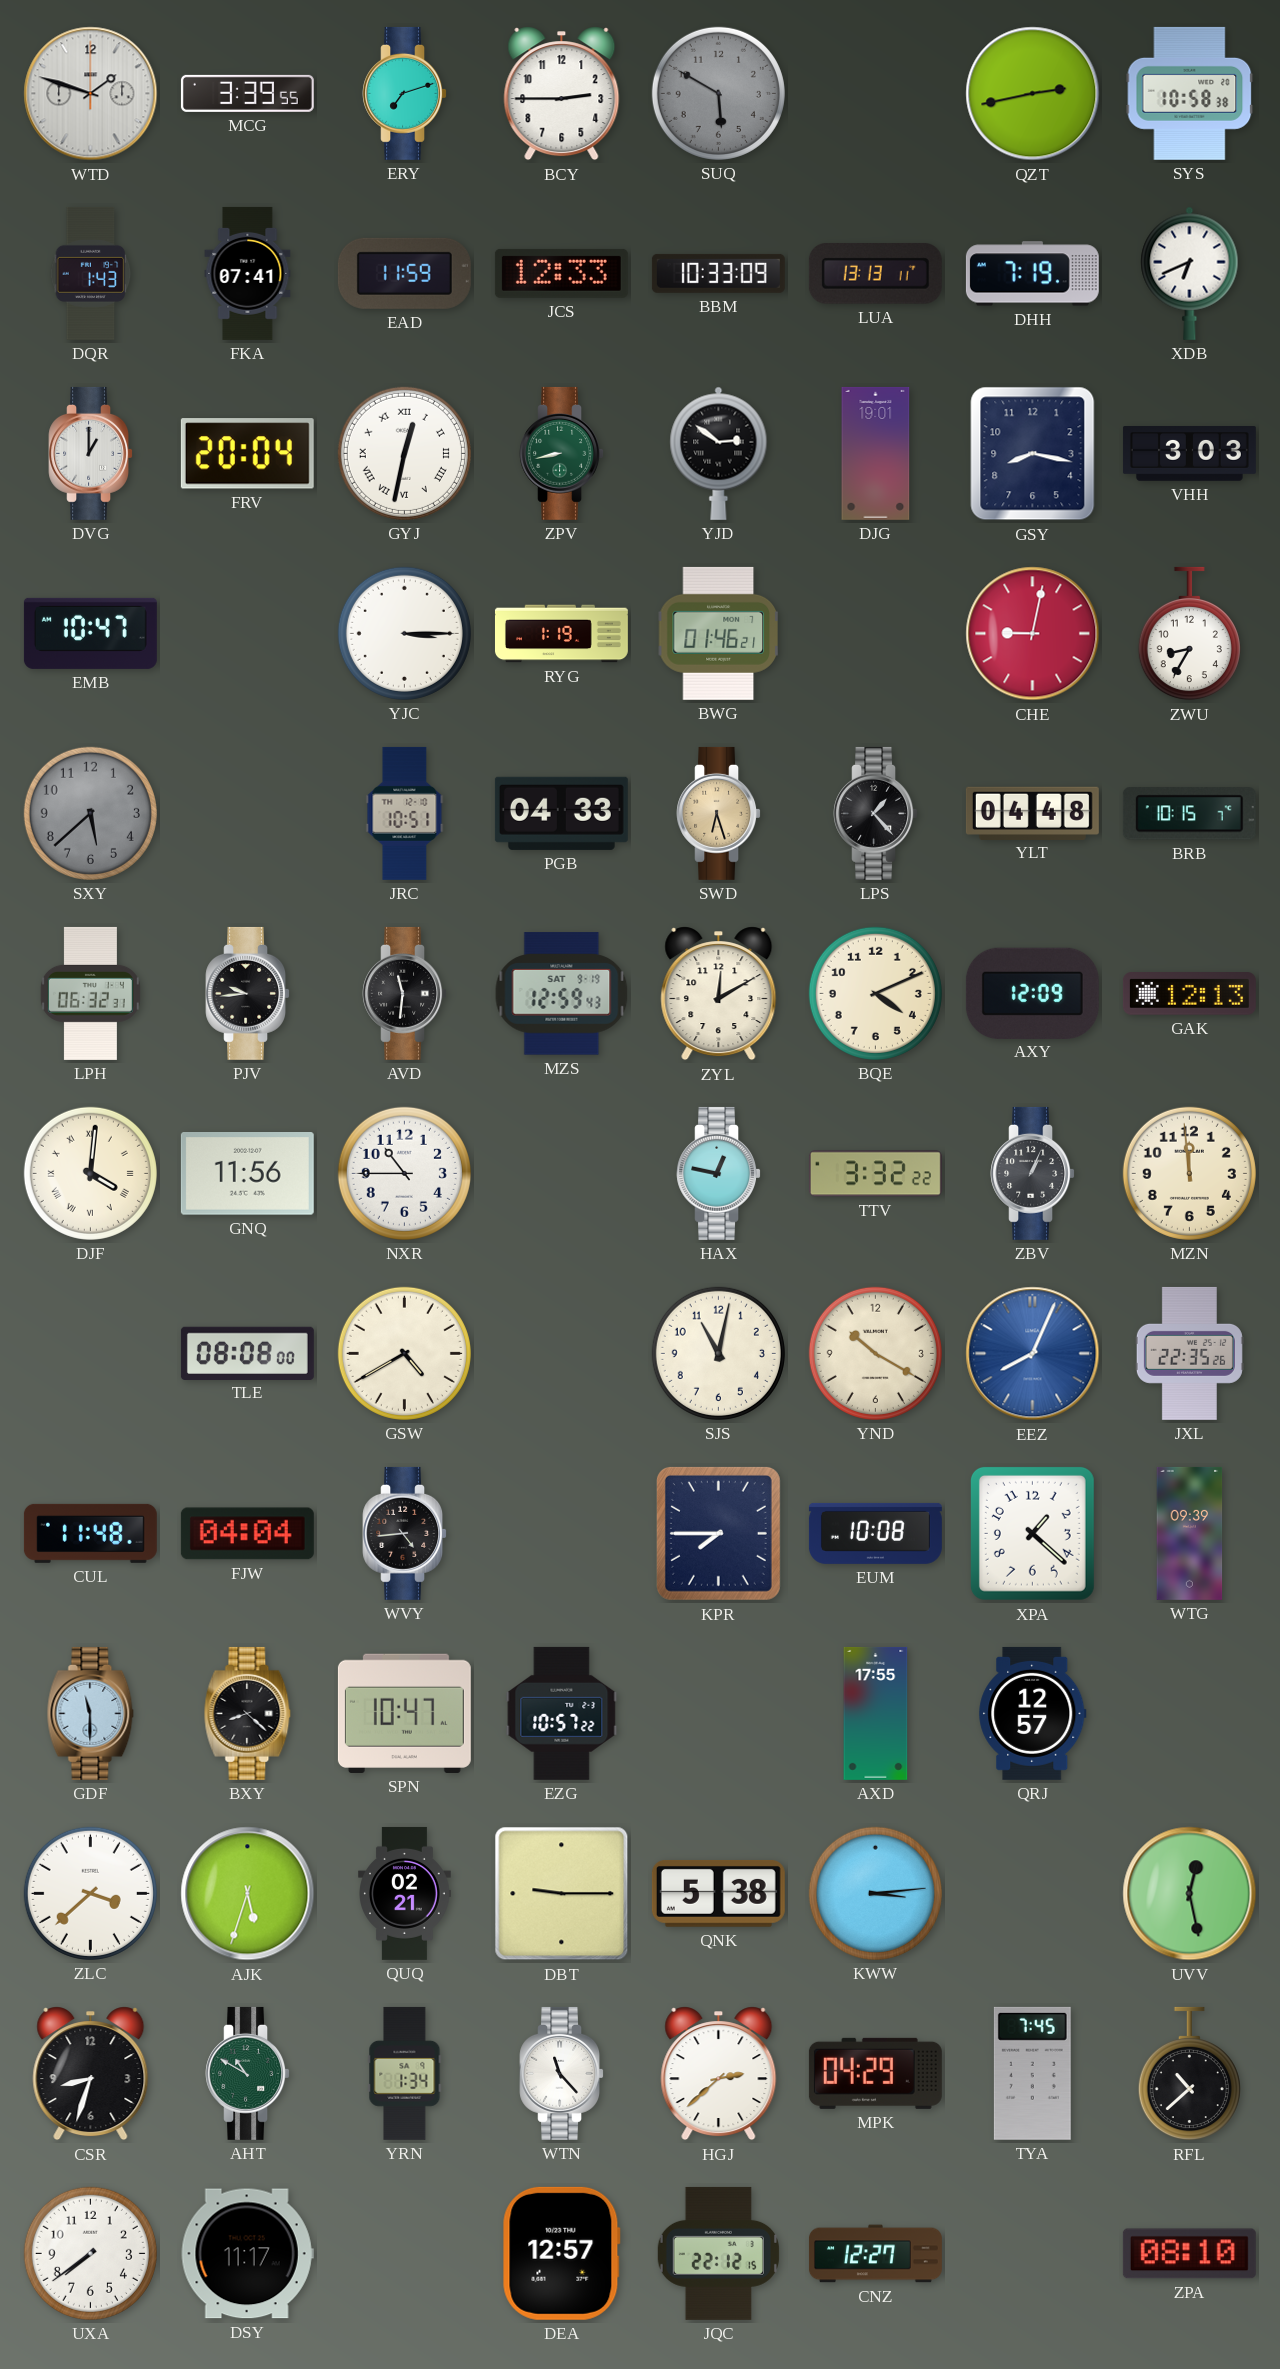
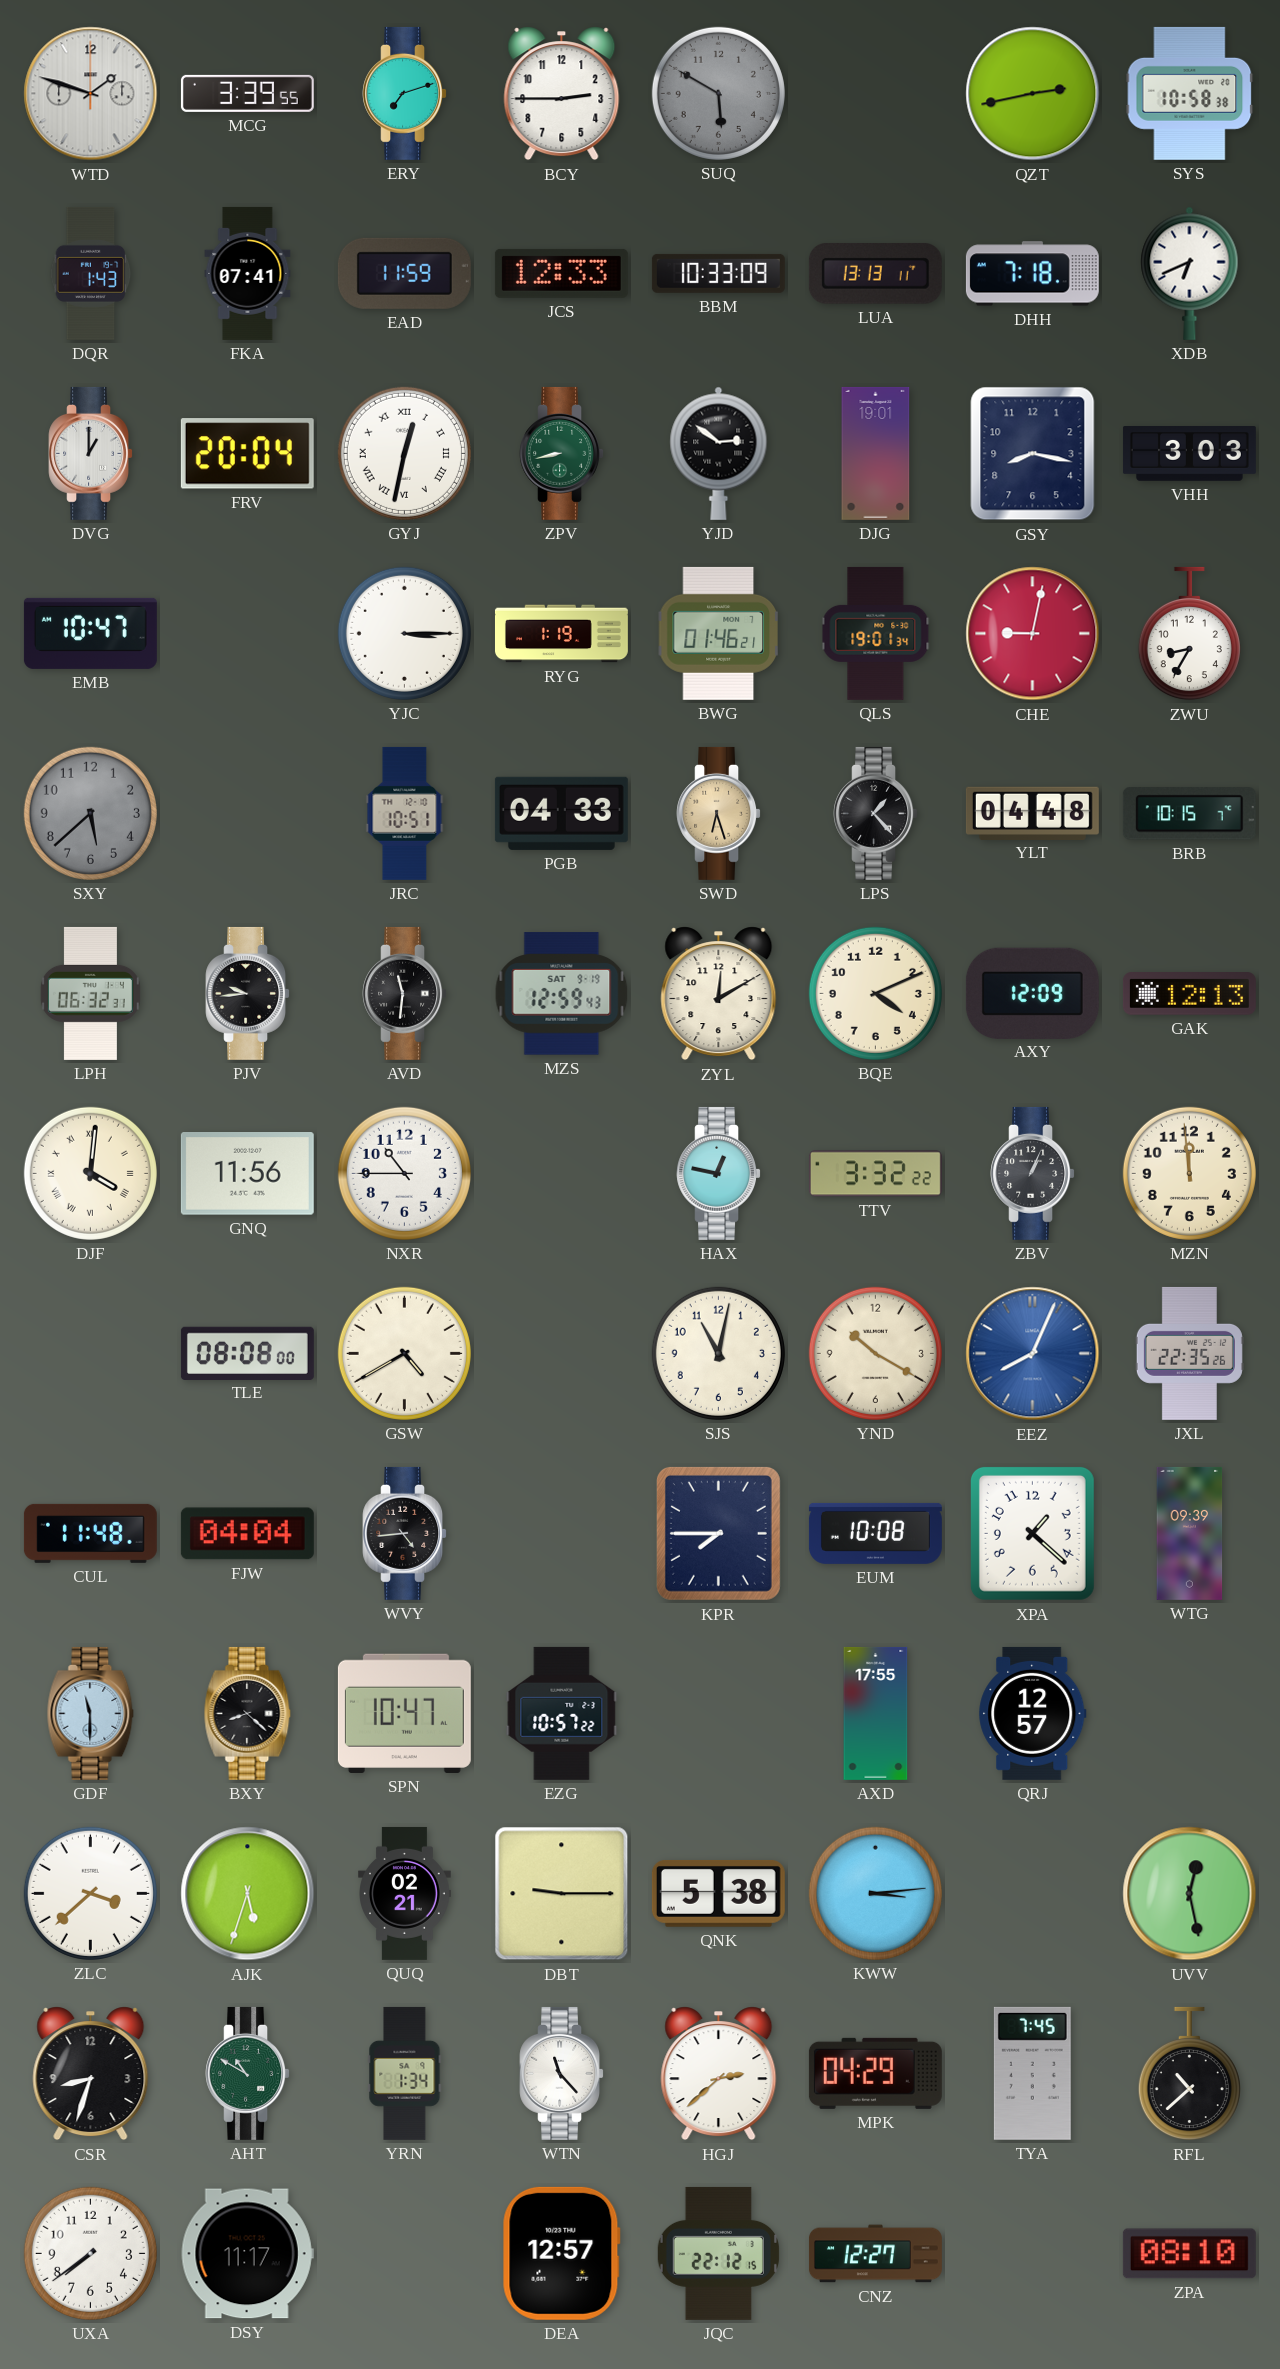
DHH: 7:19 -> 7:18 (1032, 274)
QLS: none -> 19:01 (876, 633)
